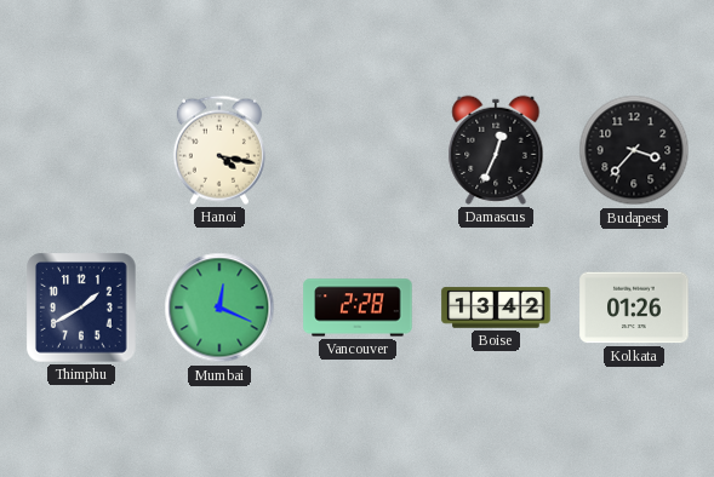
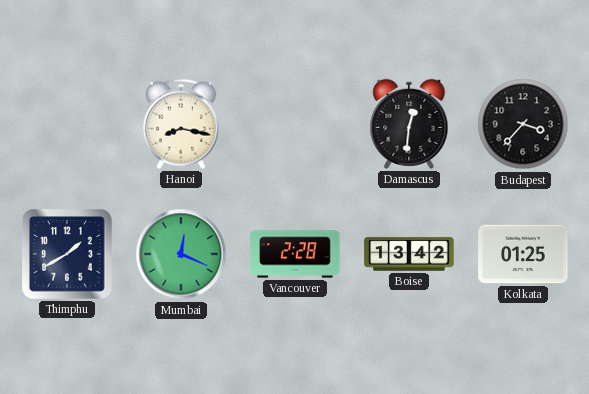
Hanoi: 4:17 -> 8:17 (181, 124)
Damascus: 12:34 -> 12:31 (409, 124)
Kolkata: 01:26 -> 01:25 (523, 254)
